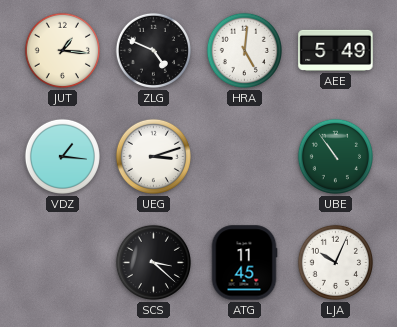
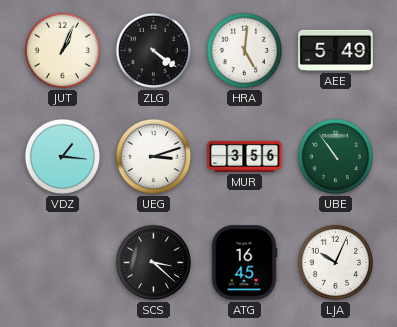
JUT: 1:16 -> 1:04 (62, 50)
ZLG: 4:49 -> 4:21 (153, 50)
MUR: none -> 3:56 (245, 156)
ATG: 11:45 -> 16:45 (244, 263)
